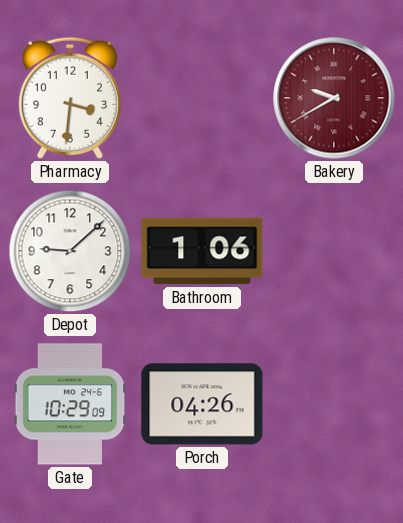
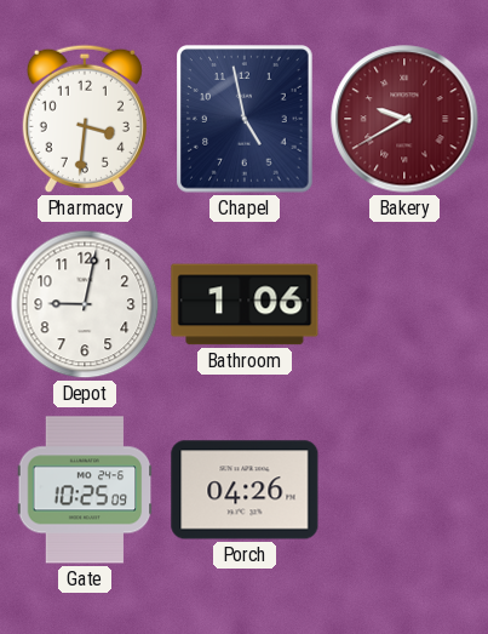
Chapel: none -> 4:58 (245, 119)
Depot: 9:08 -> 9:02 (85, 304)
Gate: 10:29 -> 10:25 (85, 490)
